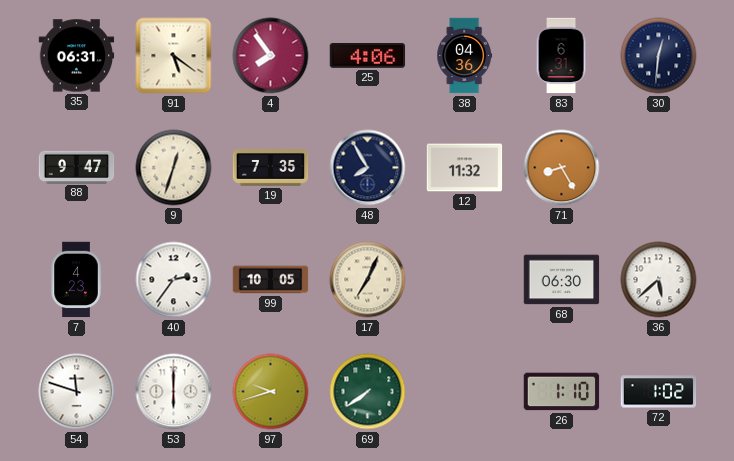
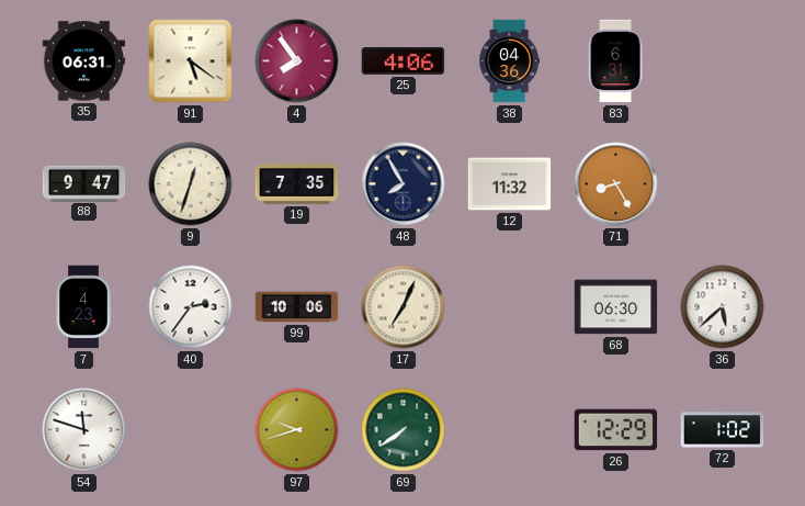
30: 12:31 -> none (659, 56)
99: 10:05 -> 10:06 (297, 307)
53: 6:00 -> none (174, 392)
26: 1:10 -> 12:29 (616, 430)
